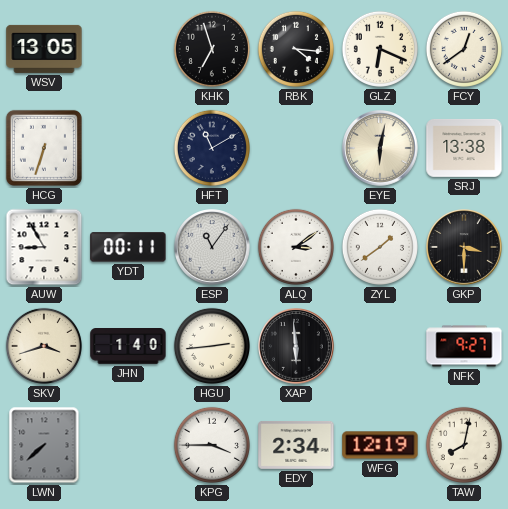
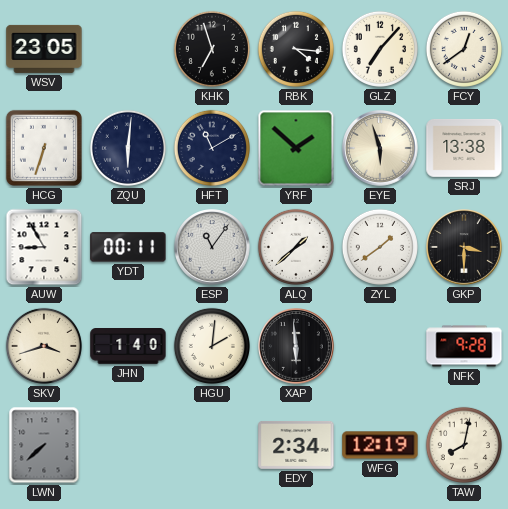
WSV: 13:05 -> 23:05 (44, 49)
GLZ: 6:19 -> 7:07 (380, 49)
ZQU: none -> 6:01 (128, 148)
YRF: none -> 1:52 (296, 148)
EYE: 6:02 -> 5:57 (381, 149)
ALQ: 3:09 -> 1:38 (296, 247)
HGU: 2:44 -> 2:01 (212, 346)
NFK: 9:27 -> 9:28 (464, 346)
KPG: 3:45 -> none (212, 445)
